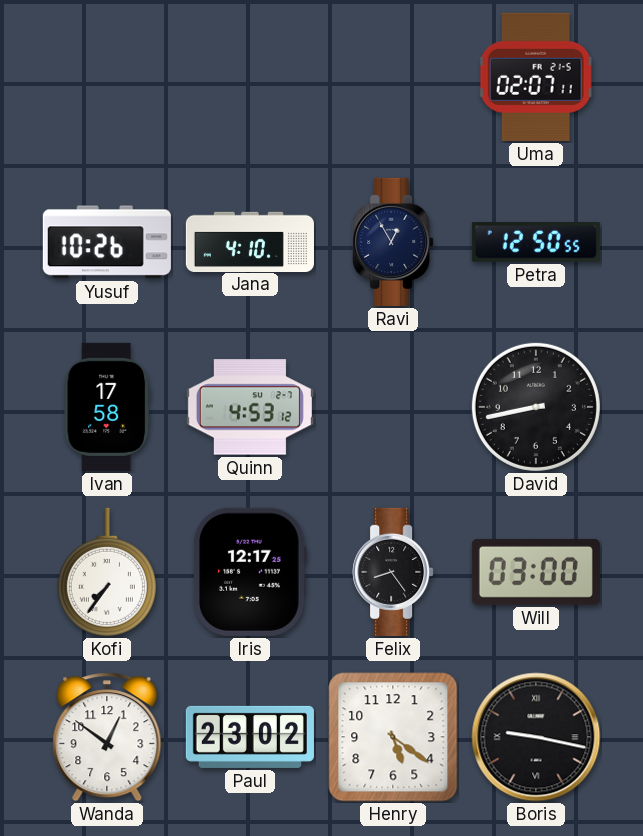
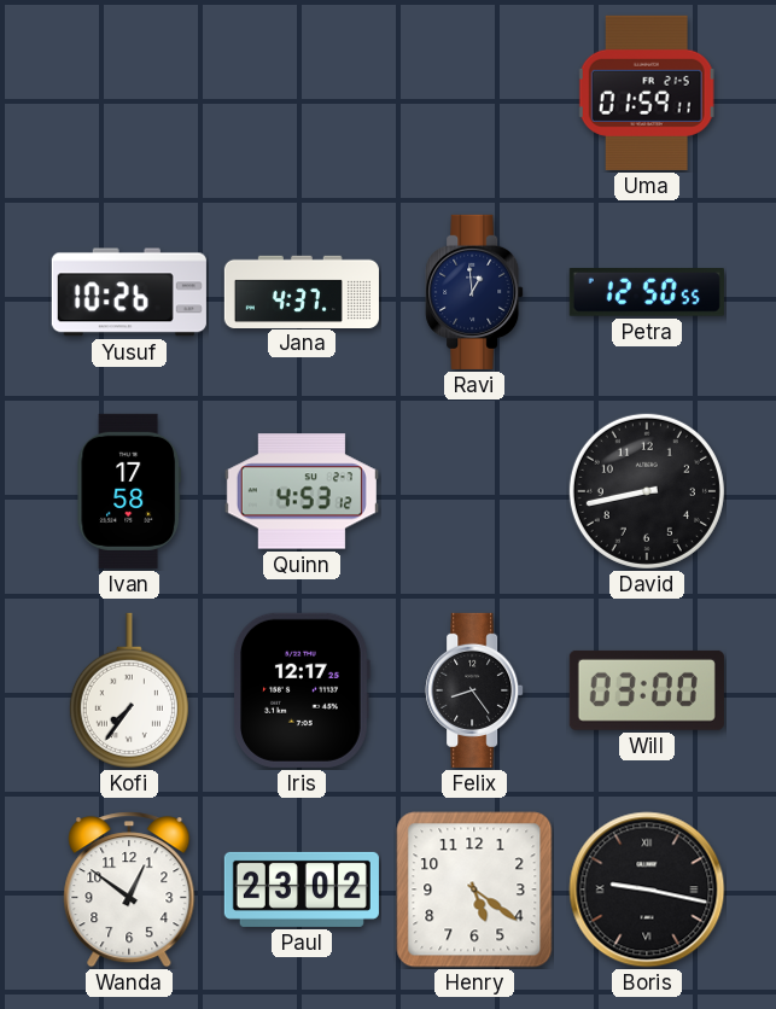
Uma: 02:07 -> 01:59 (647, 93)
Jana: 4:10 -> 4:37 (302, 291)
Ravi: 12:55 -> 12:59 (474, 292)
